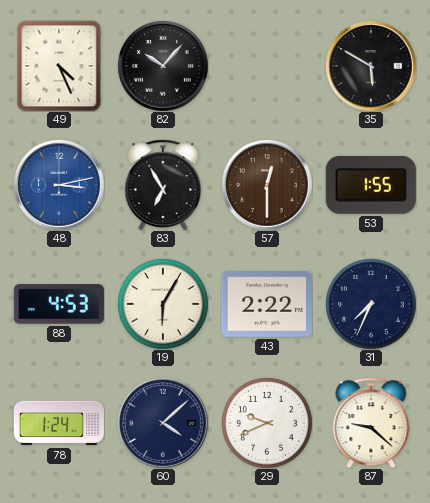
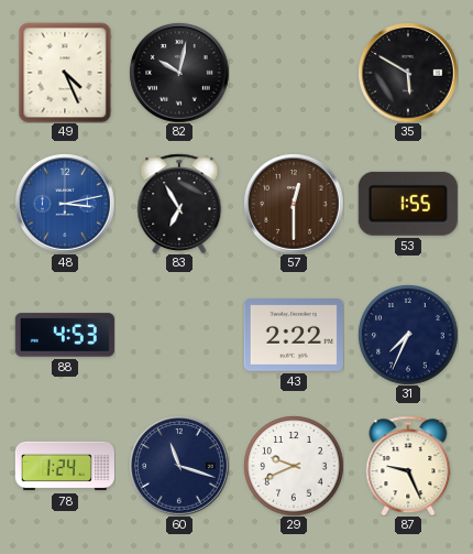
82: 10:07 -> 10:02 (179, 73)
19: 6:05 -> none (163, 304)
60: 4:08 -> 11:18 (179, 466)
87: 9:22 -> 9:26 (408, 466)
